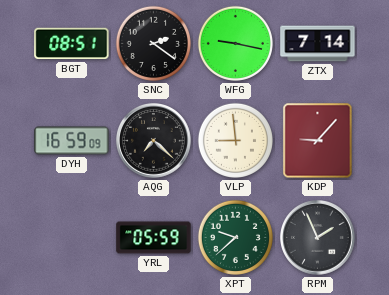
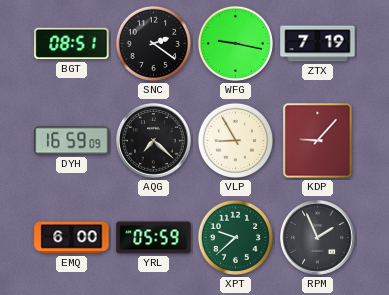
ZTX: 7:14 -> 7:19 (318, 44)
VLP: 8:59 -> 8:55 (235, 140)
EMQ: none -> 6:00 (72, 238)
